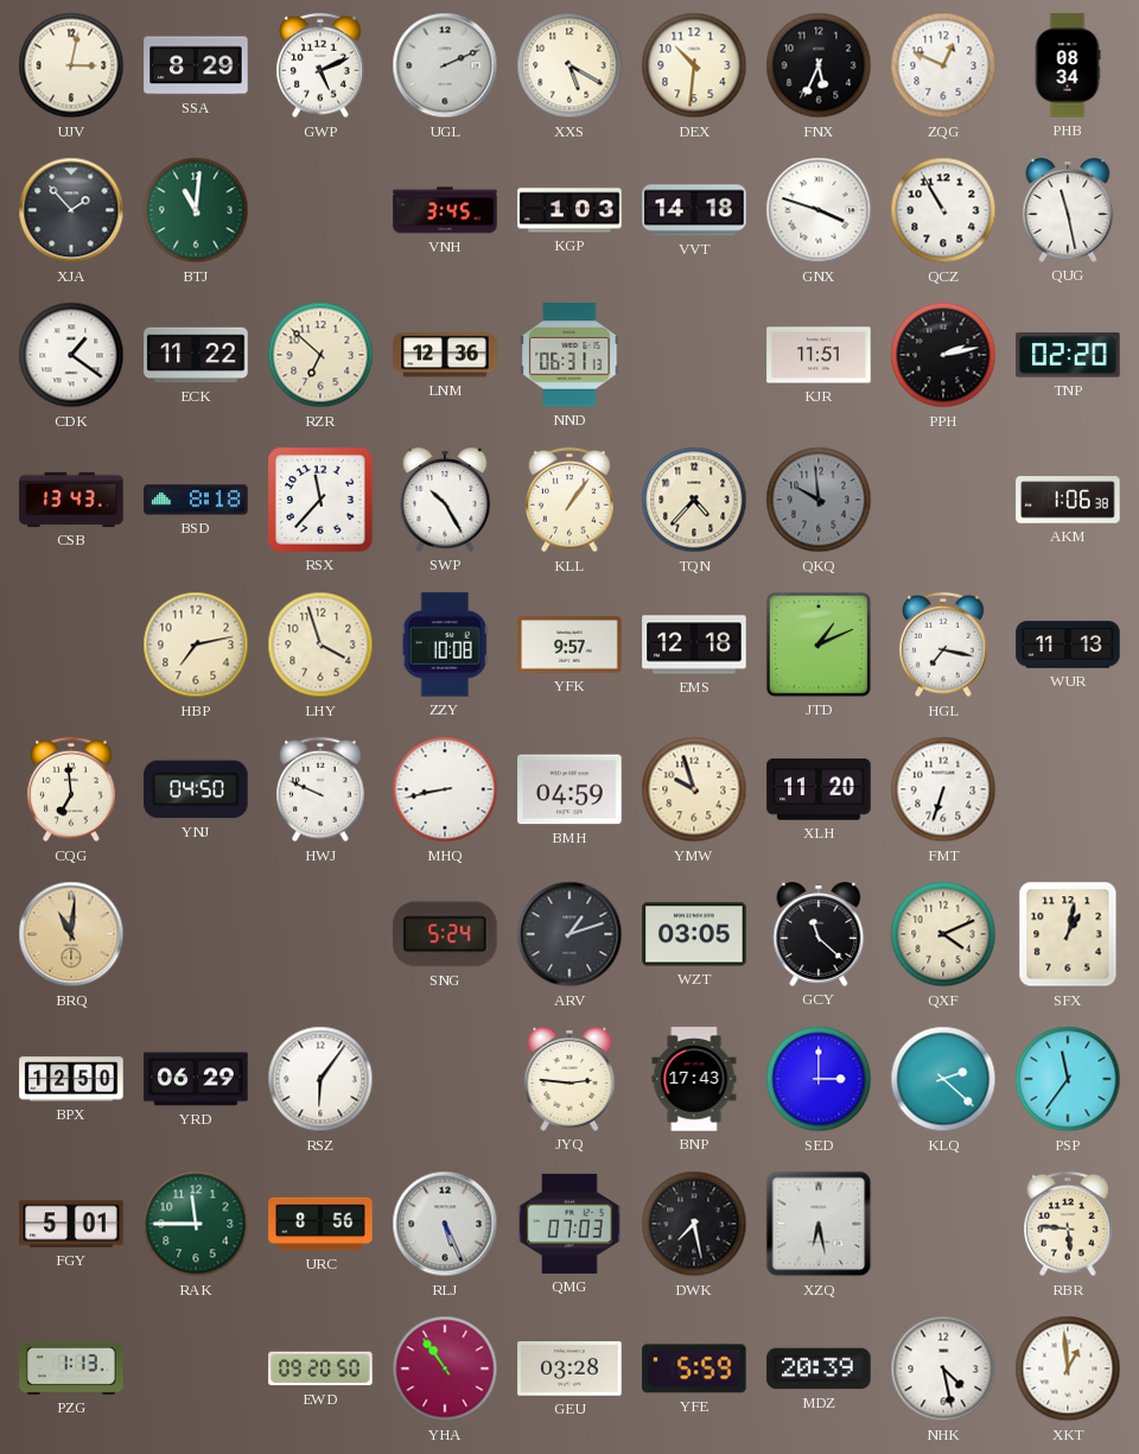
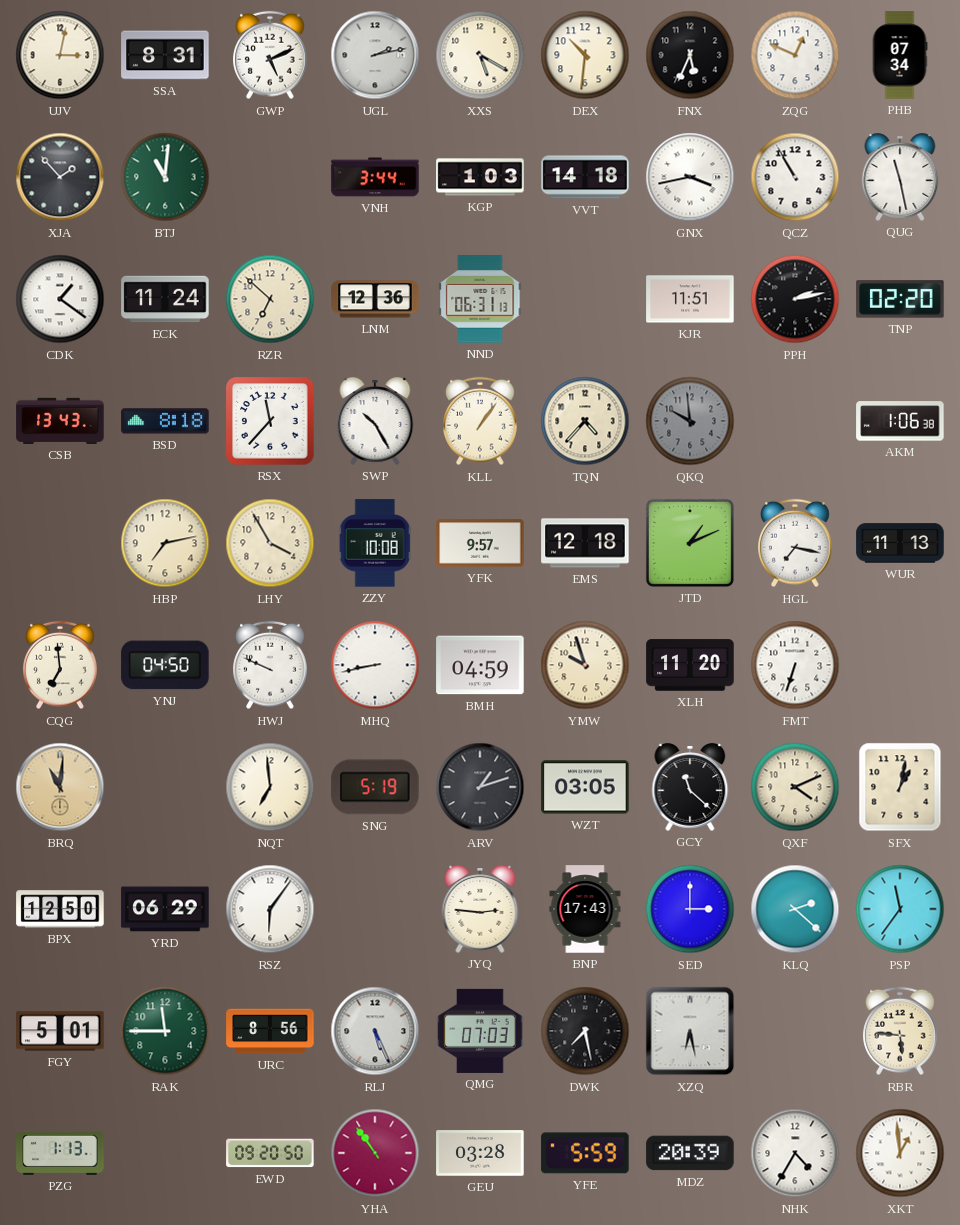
SSA: 8:29 -> 8:31 (165, 55)
UGL: 2:11 -> 2:13 (375, 55)
PHB: 08:34 -> 07:34 (900, 55)
VNH: 3:45 -> 3:44 (375, 177)
GNX: 3:48 -> 3:43 (690, 177)
ECK: 11:22 -> 11:24 (165, 299)
LHY: 3:57 -> 3:55 (270, 543)
NQT: none -> 6:59 (270, 787)
SNG: 5:24 -> 5:19 (375, 787)
NHK: 4:28 -> 4:35 (795, 1153)
